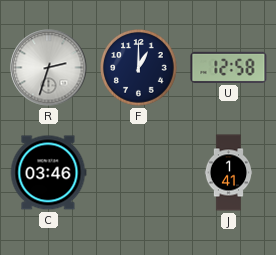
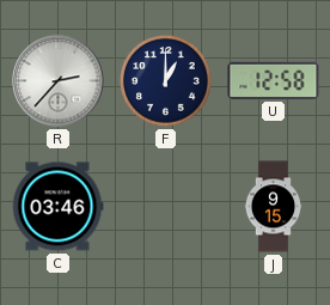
R: 2:33 -> 2:37 (59, 81)
J: 1:41 -> 9:15 (274, 207)
